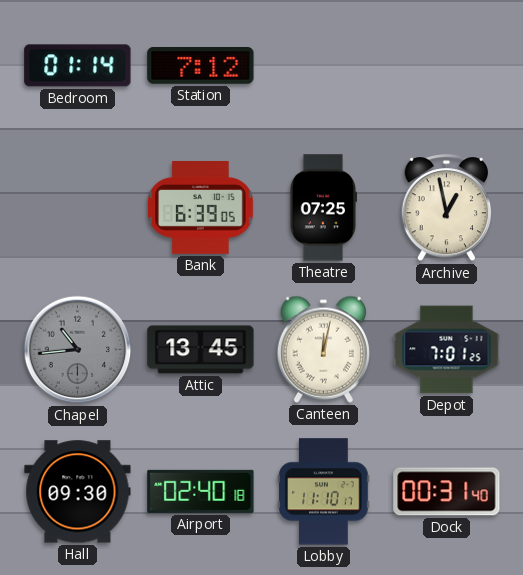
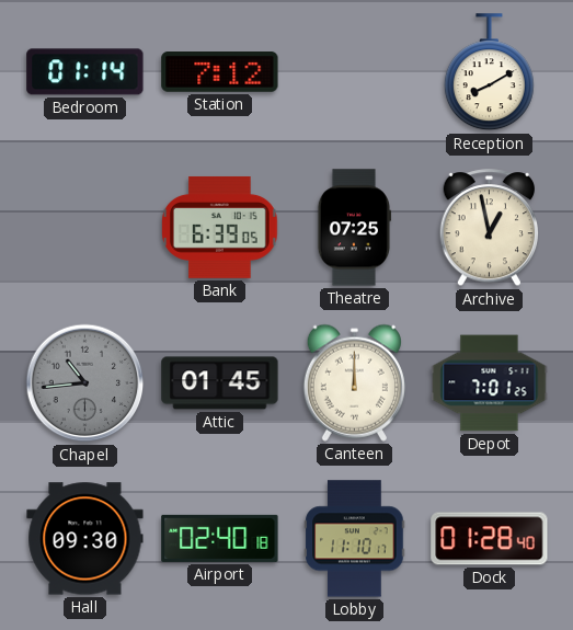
Reception: none -> 8:10 (489, 72)
Attic: 13:45 -> 01:45 (220, 383)
Canteen: 12:02 -> 12:00 (354, 382)
Dock: 00:31 -> 01:28 (490, 539)
